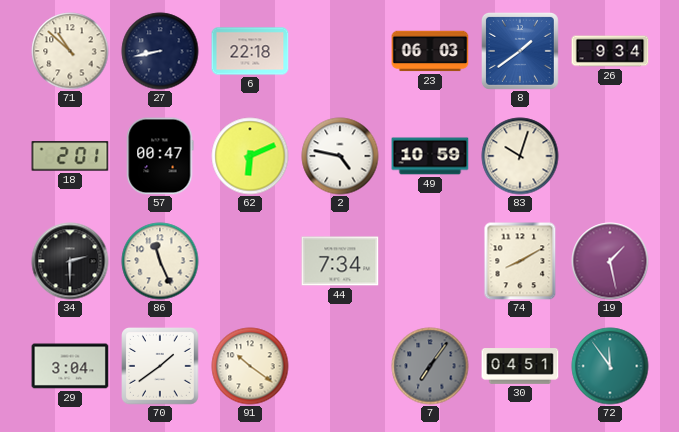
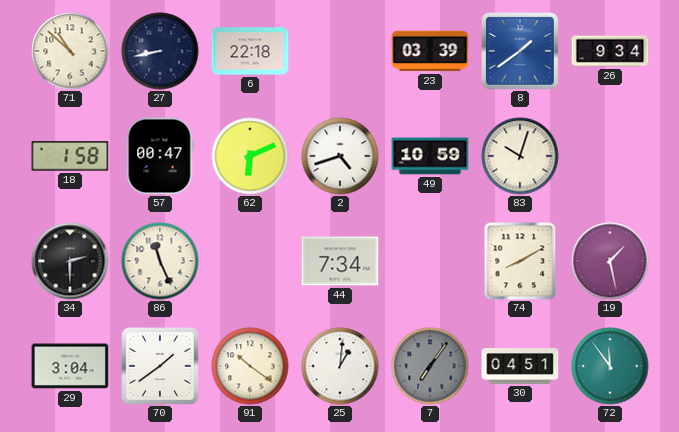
23: 06:03 -> 03:39 (430, 51)
18: 2:01 -> 1:58 (70, 156)
2: 4:47 -> 4:42 (340, 156)
25: none -> 1:01 (340, 366)
